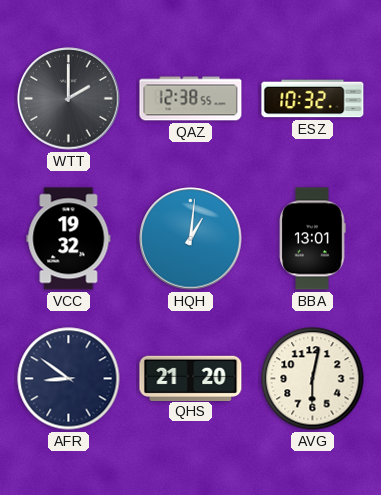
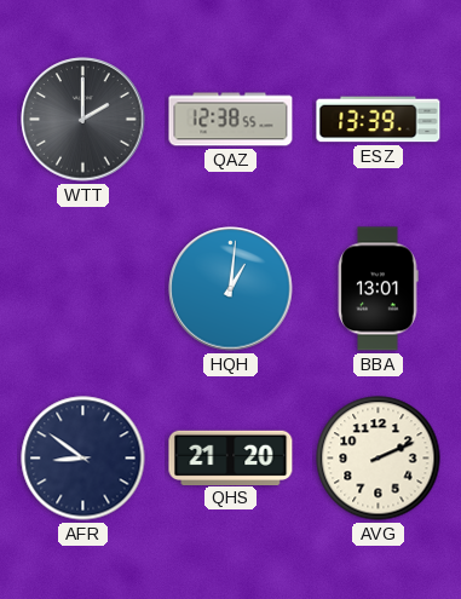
ESZ: 10:32 -> 13:39 (379, 120)
VCC: 19:32 -> none (69, 239)
AVG: 6:02 -> 2:11 (379, 459)
